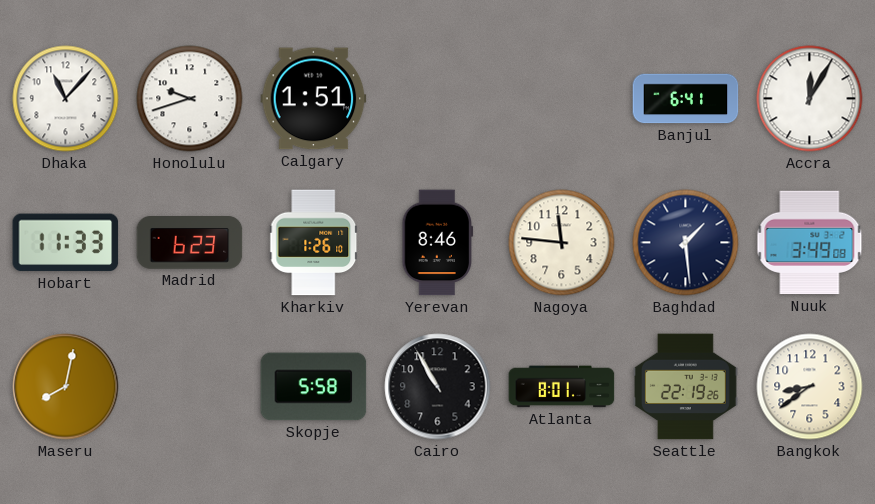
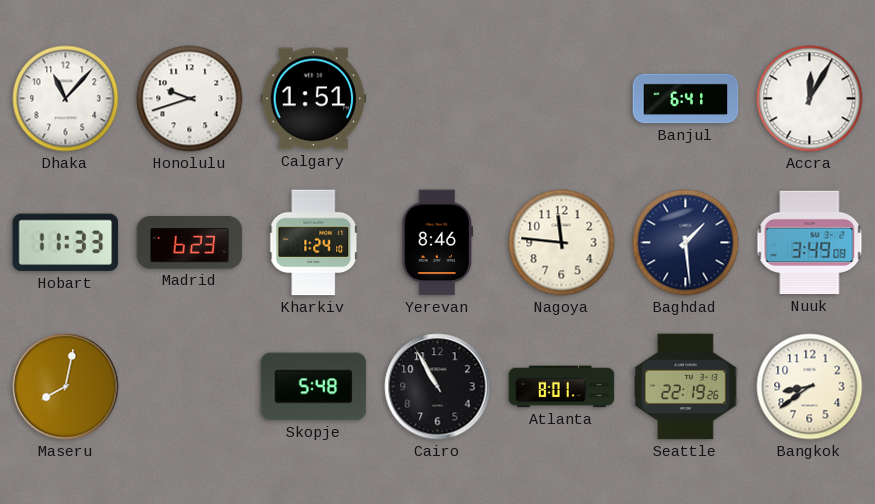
Kharkiv: 1:26 -> 1:24 (314, 243)
Skopje: 5:58 -> 5:48 (314, 387)
